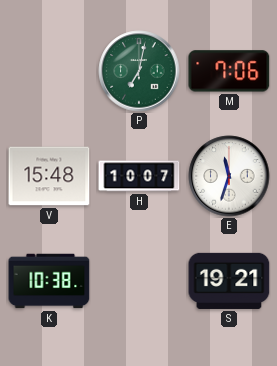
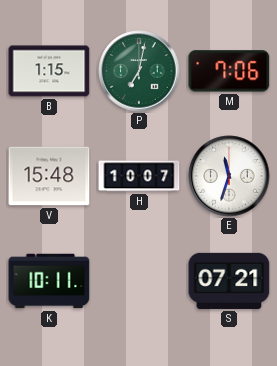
B: none -> 1:15 (49, 71)
K: 10:38 -> 10:11 (49, 281)
S: 19:21 -> 07:21 (229, 281)
